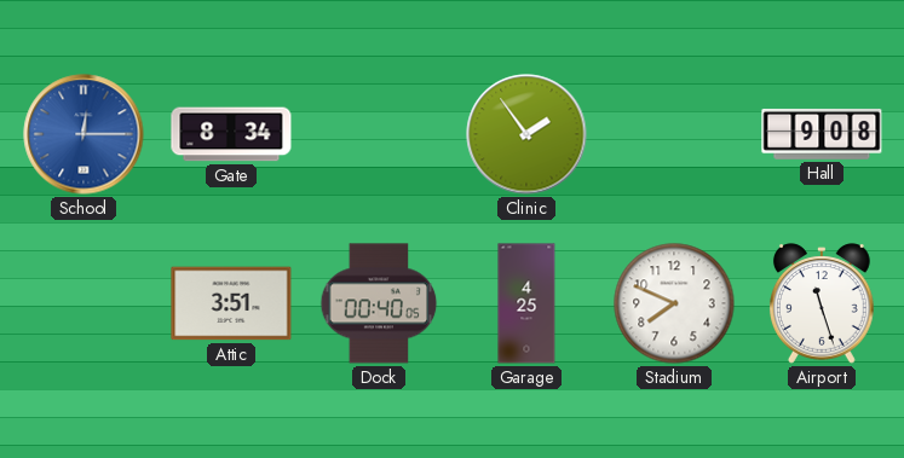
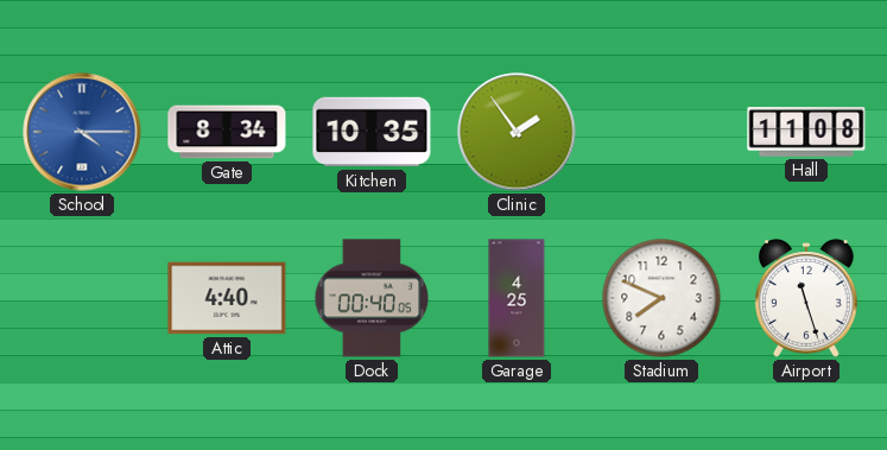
School: 12:15 -> 4:15 (82, 132)
Kitchen: none -> 10:35 (372, 132)
Hall: 9:08 -> 11:08 (806, 132)
Attic: 3:51 -> 4:40 (227, 298)
